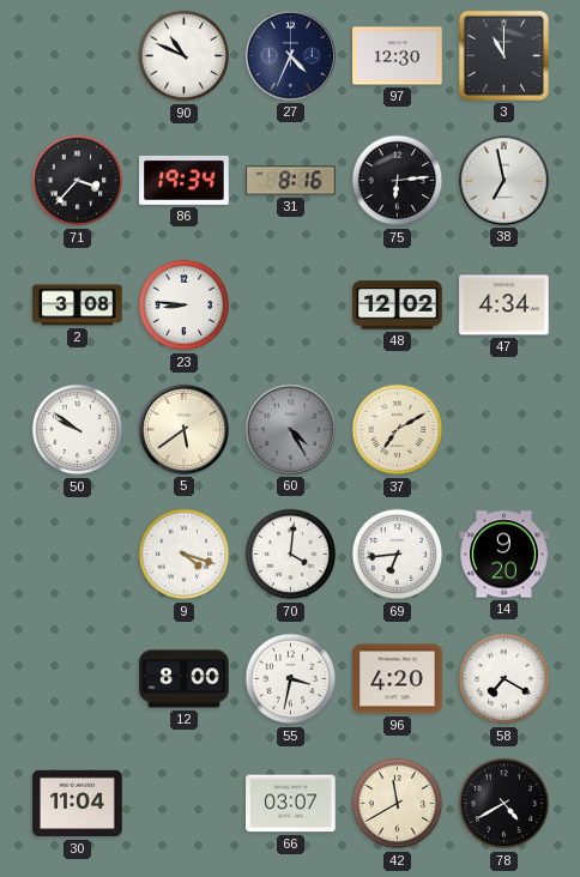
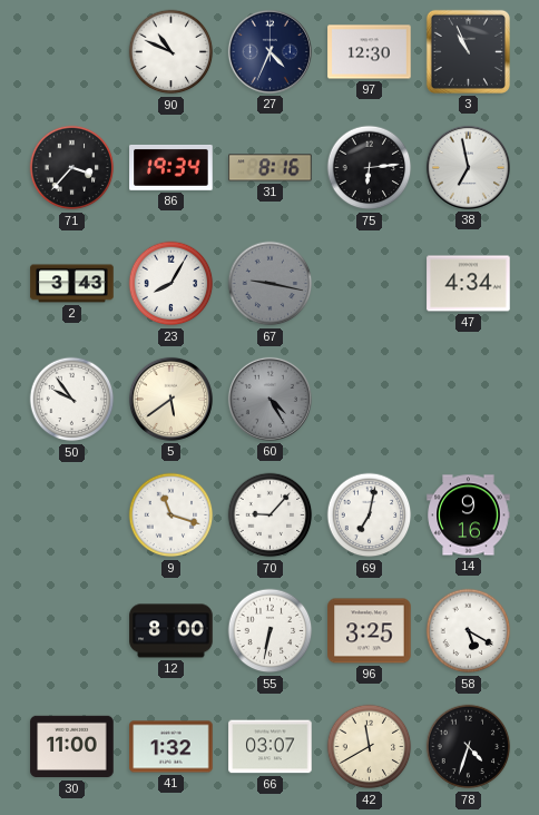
3: 11:00 -> 10:56 (468, 51)
2: 3:08 -> 3:43 (72, 284)
23: 8:46 -> 8:05 (171, 284)
67: none -> 9:17 (271, 284)
48: 12:02 -> none (398, 306)
50: 9:51 -> 9:54 (72, 400)
37: 7:10 -> none (398, 430)
9: 4:18 -> 11:18 (171, 515)
70: 4:01 -> 9:07 (271, 515)
69: 6:44 -> 7:02 (370, 515)
14: 9:20 -> 9:16 (469, 515)
55: 3:32 -> 6:32 (271, 631)
96: 4:20 -> 3:25 (370, 631)
58: 7:20 -> 5:20 (469, 631)
30: 11:04 -> 11:00 (72, 747)
41: none -> 1:32 (171, 747)
78: 4:40 -> 4:33 (469, 747)
